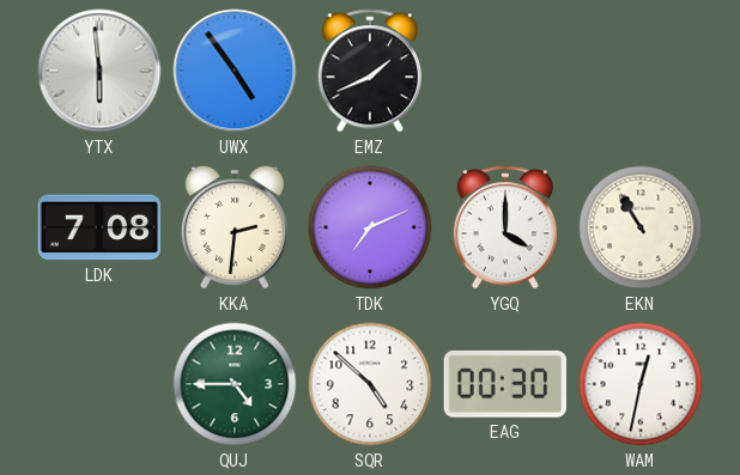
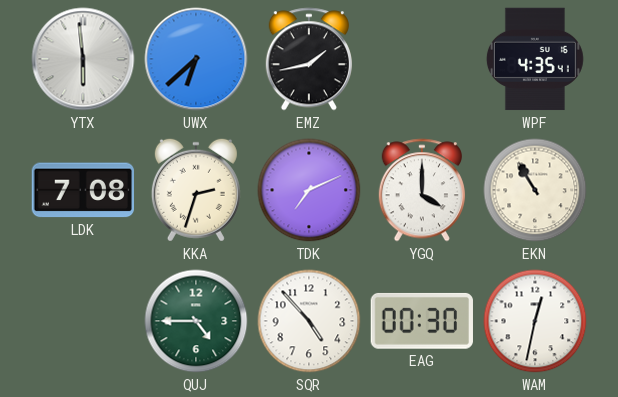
UWX: 4:54 -> 6:38 (196, 59)
EMZ: 1:41 -> 1:43 (309, 59)
WPF: none -> 4:35 (535, 59)
KKA: 2:31 -> 2:33 (196, 190)
SQR: 4:52 -> 4:53 (309, 321)
